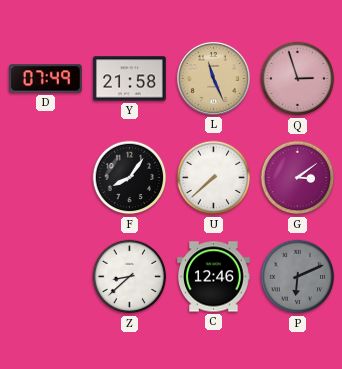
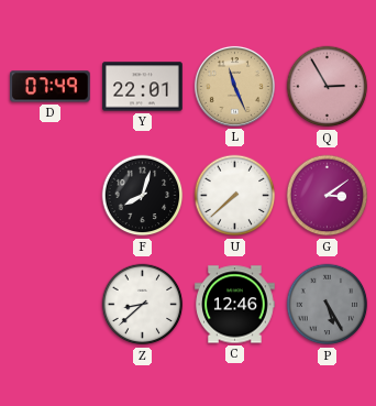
Y: 21:58 -> 22:01 (143, 87)
Q: 2:57 -> 2:55 (328, 87)
F: 8:06 -> 8:03 (143, 196)
P: 6:11 -> 5:25 (328, 305)
